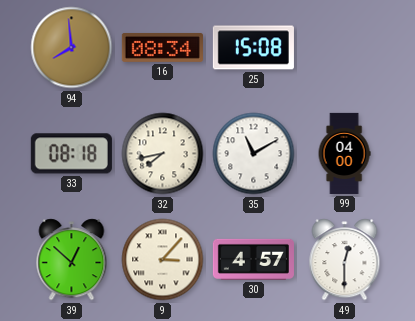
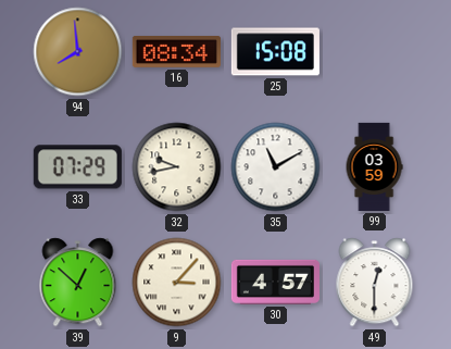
33: 08:18 -> 07:29 (77, 167)
32: 7:43 -> 9:43 (177, 167)
99: 04:00 -> 03:59 (374, 166)
